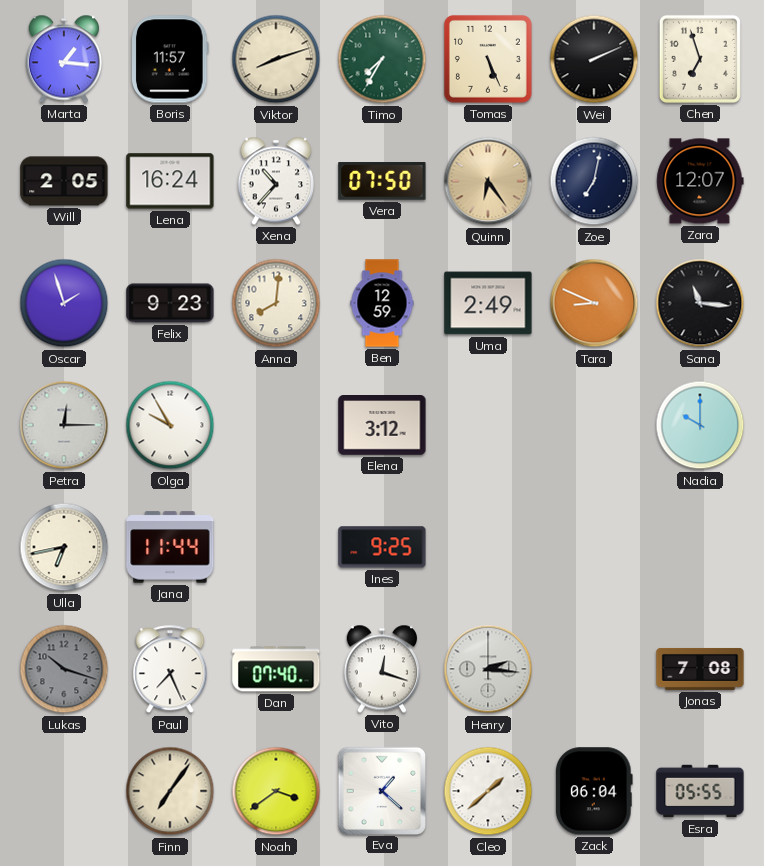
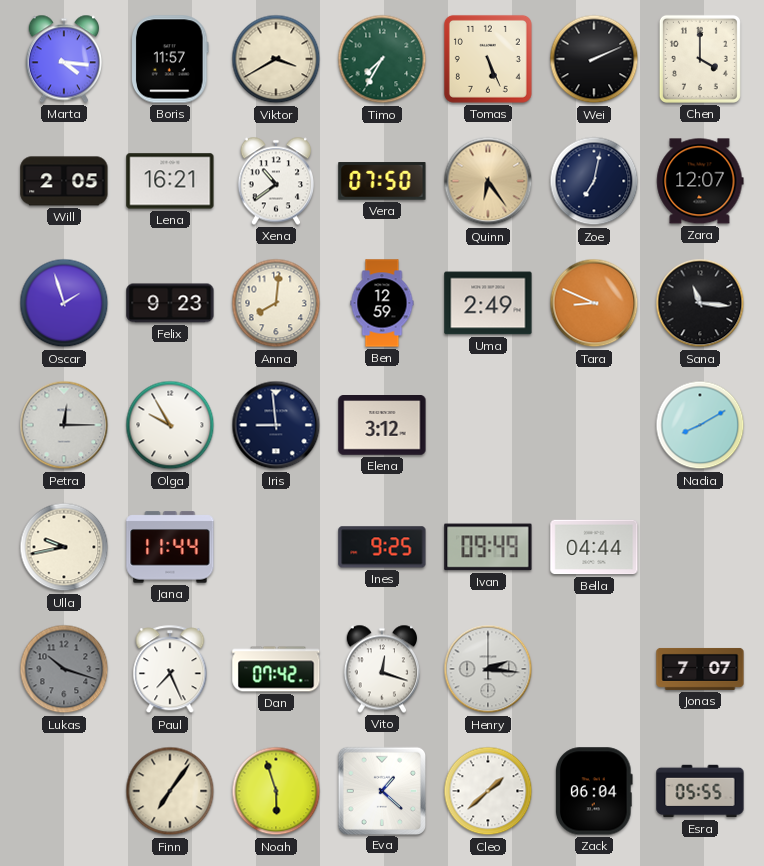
Marta: 1:16 -> 4:16 (63, 59)
Viktor: 8:12 -> 3:40 (276, 59)
Chen: 6:57 -> 4:00 (700, 59)
Lena: 16:24 -> 16:21 (170, 181)
Xena: 10:37 -> 10:39 (275, 181)
Iris: none -> 8:59 (276, 425)
Nadia: 10:00 -> 8:10 (700, 425)
Ulla: 6:43 -> 9:43 (64, 547)
Ivan: none -> 09:49 (488, 547)
Bella: none -> 04:44 (594, 547)
Dan: 07:40 -> 07:42 (276, 669)
Jonas: 7:08 -> 7:07 (700, 669)
Noah: 3:39 -> 5:57 (276, 791)
